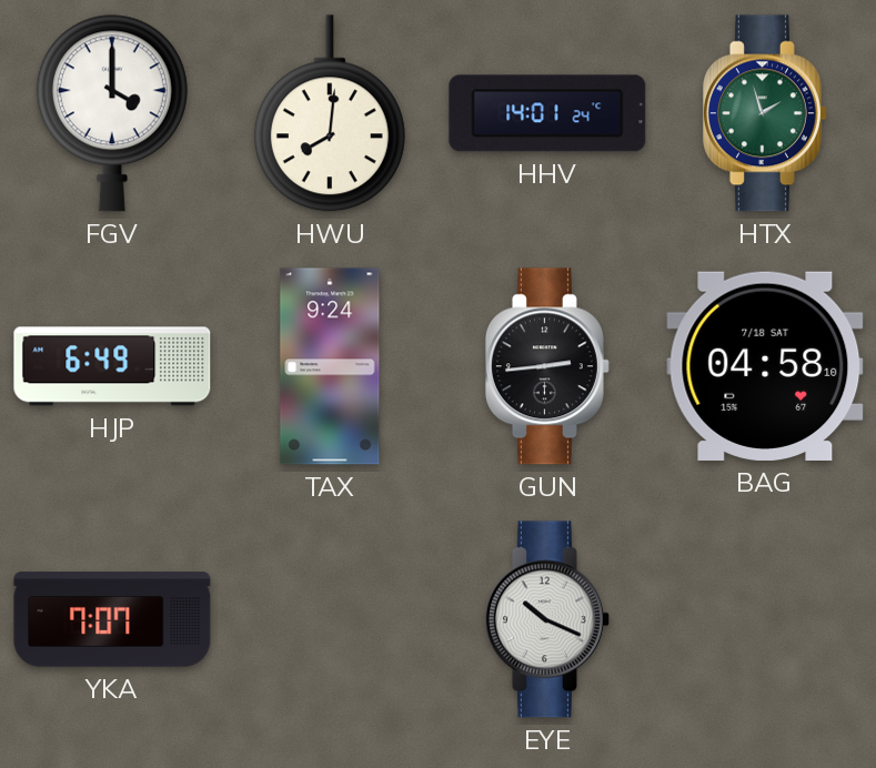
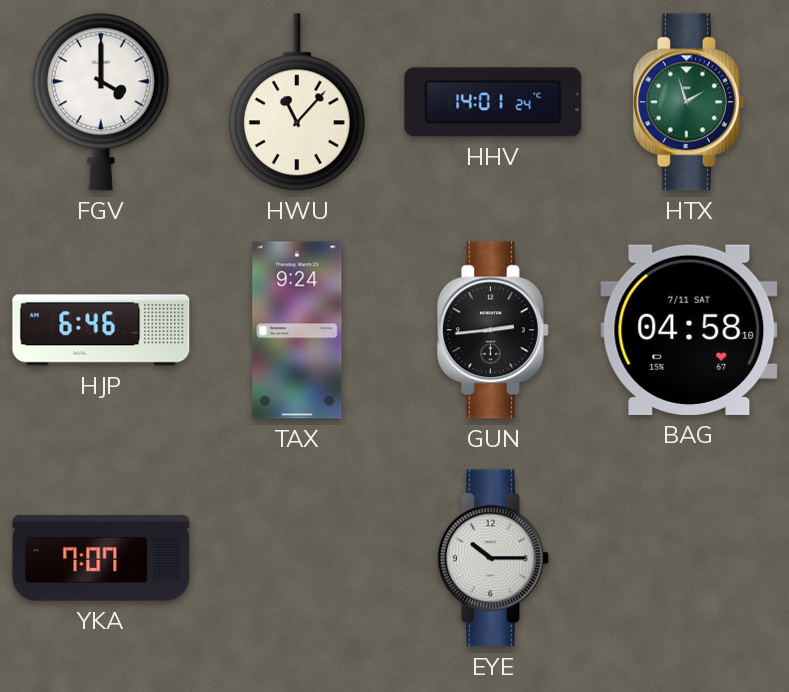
HWU: 8:01 -> 11:07 (297, 102)
HJP: 6:49 -> 6:46 (101, 330)
BAG date: 7/18 SAT -> 7/11 SAT (689, 330)
EYE: 10:19 -> 10:15 (493, 558)
